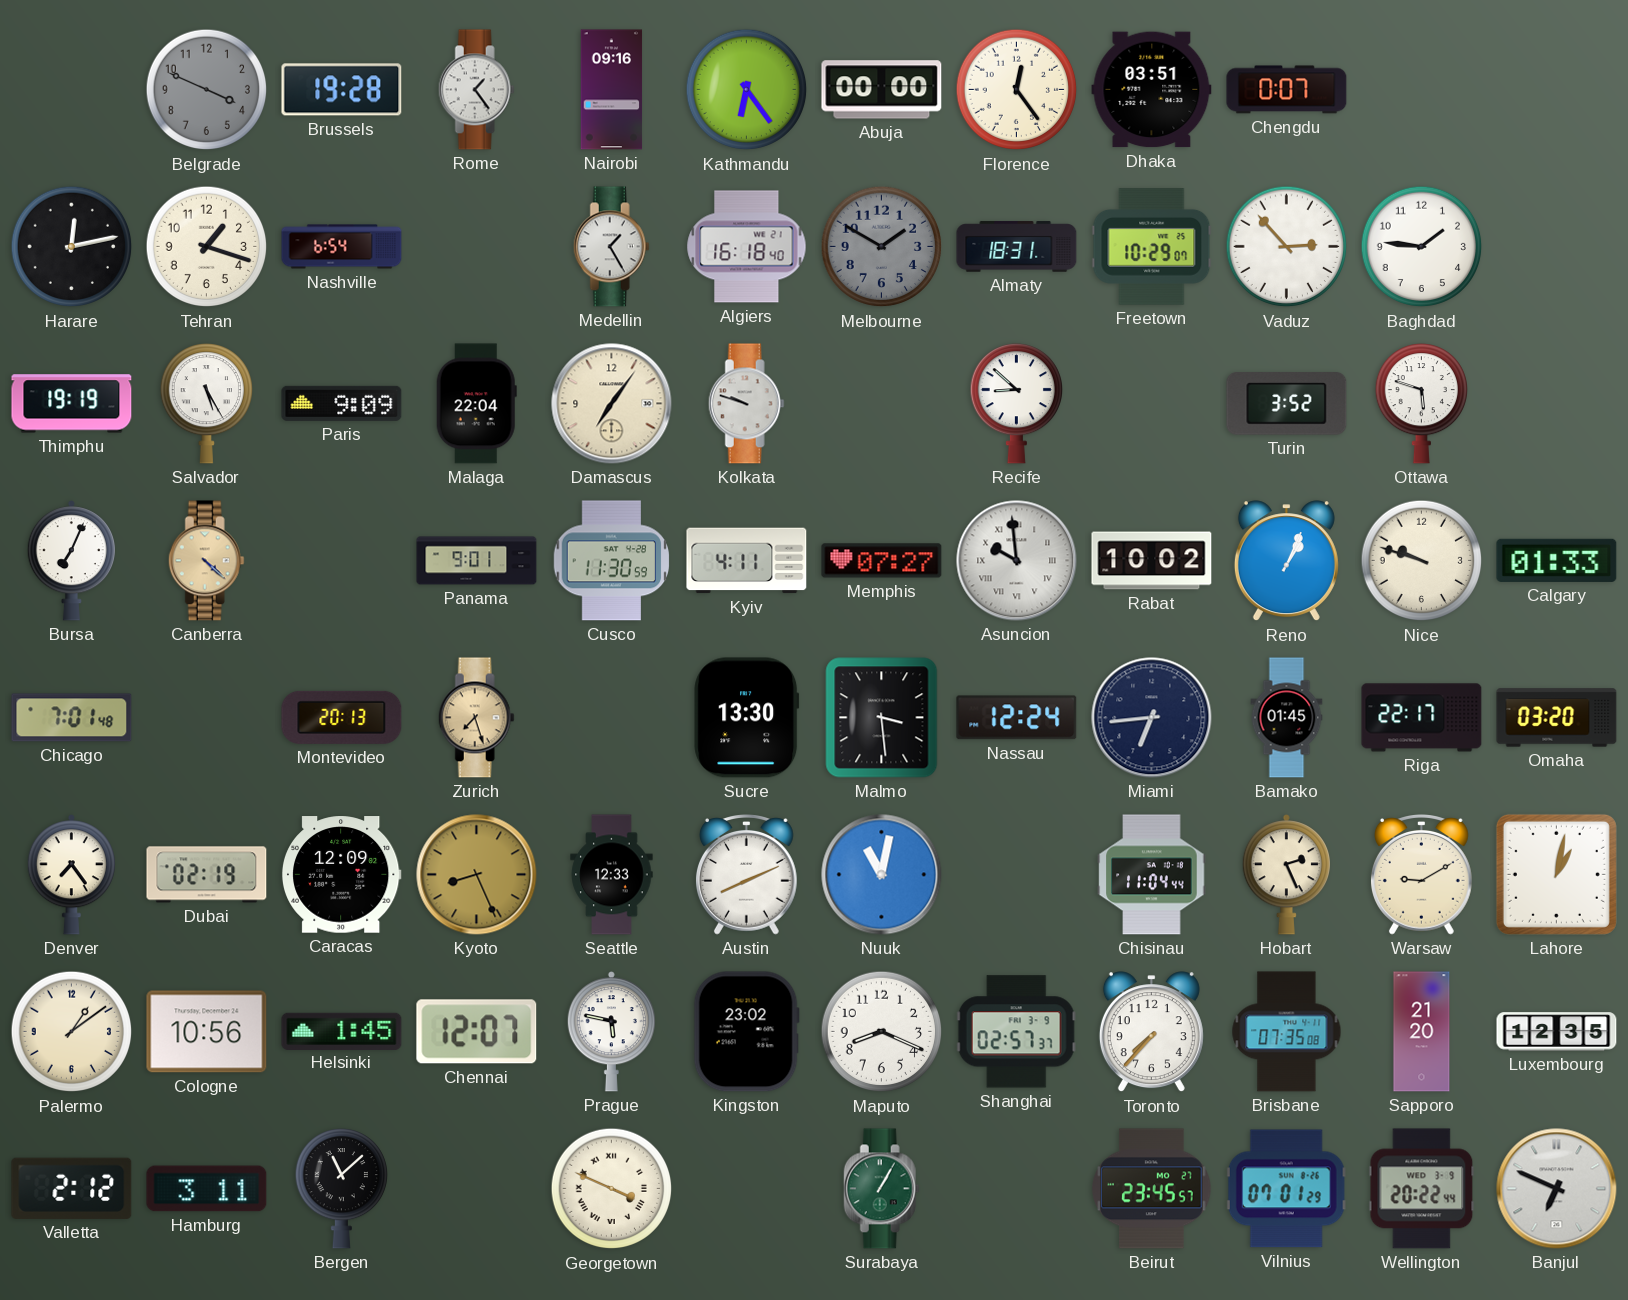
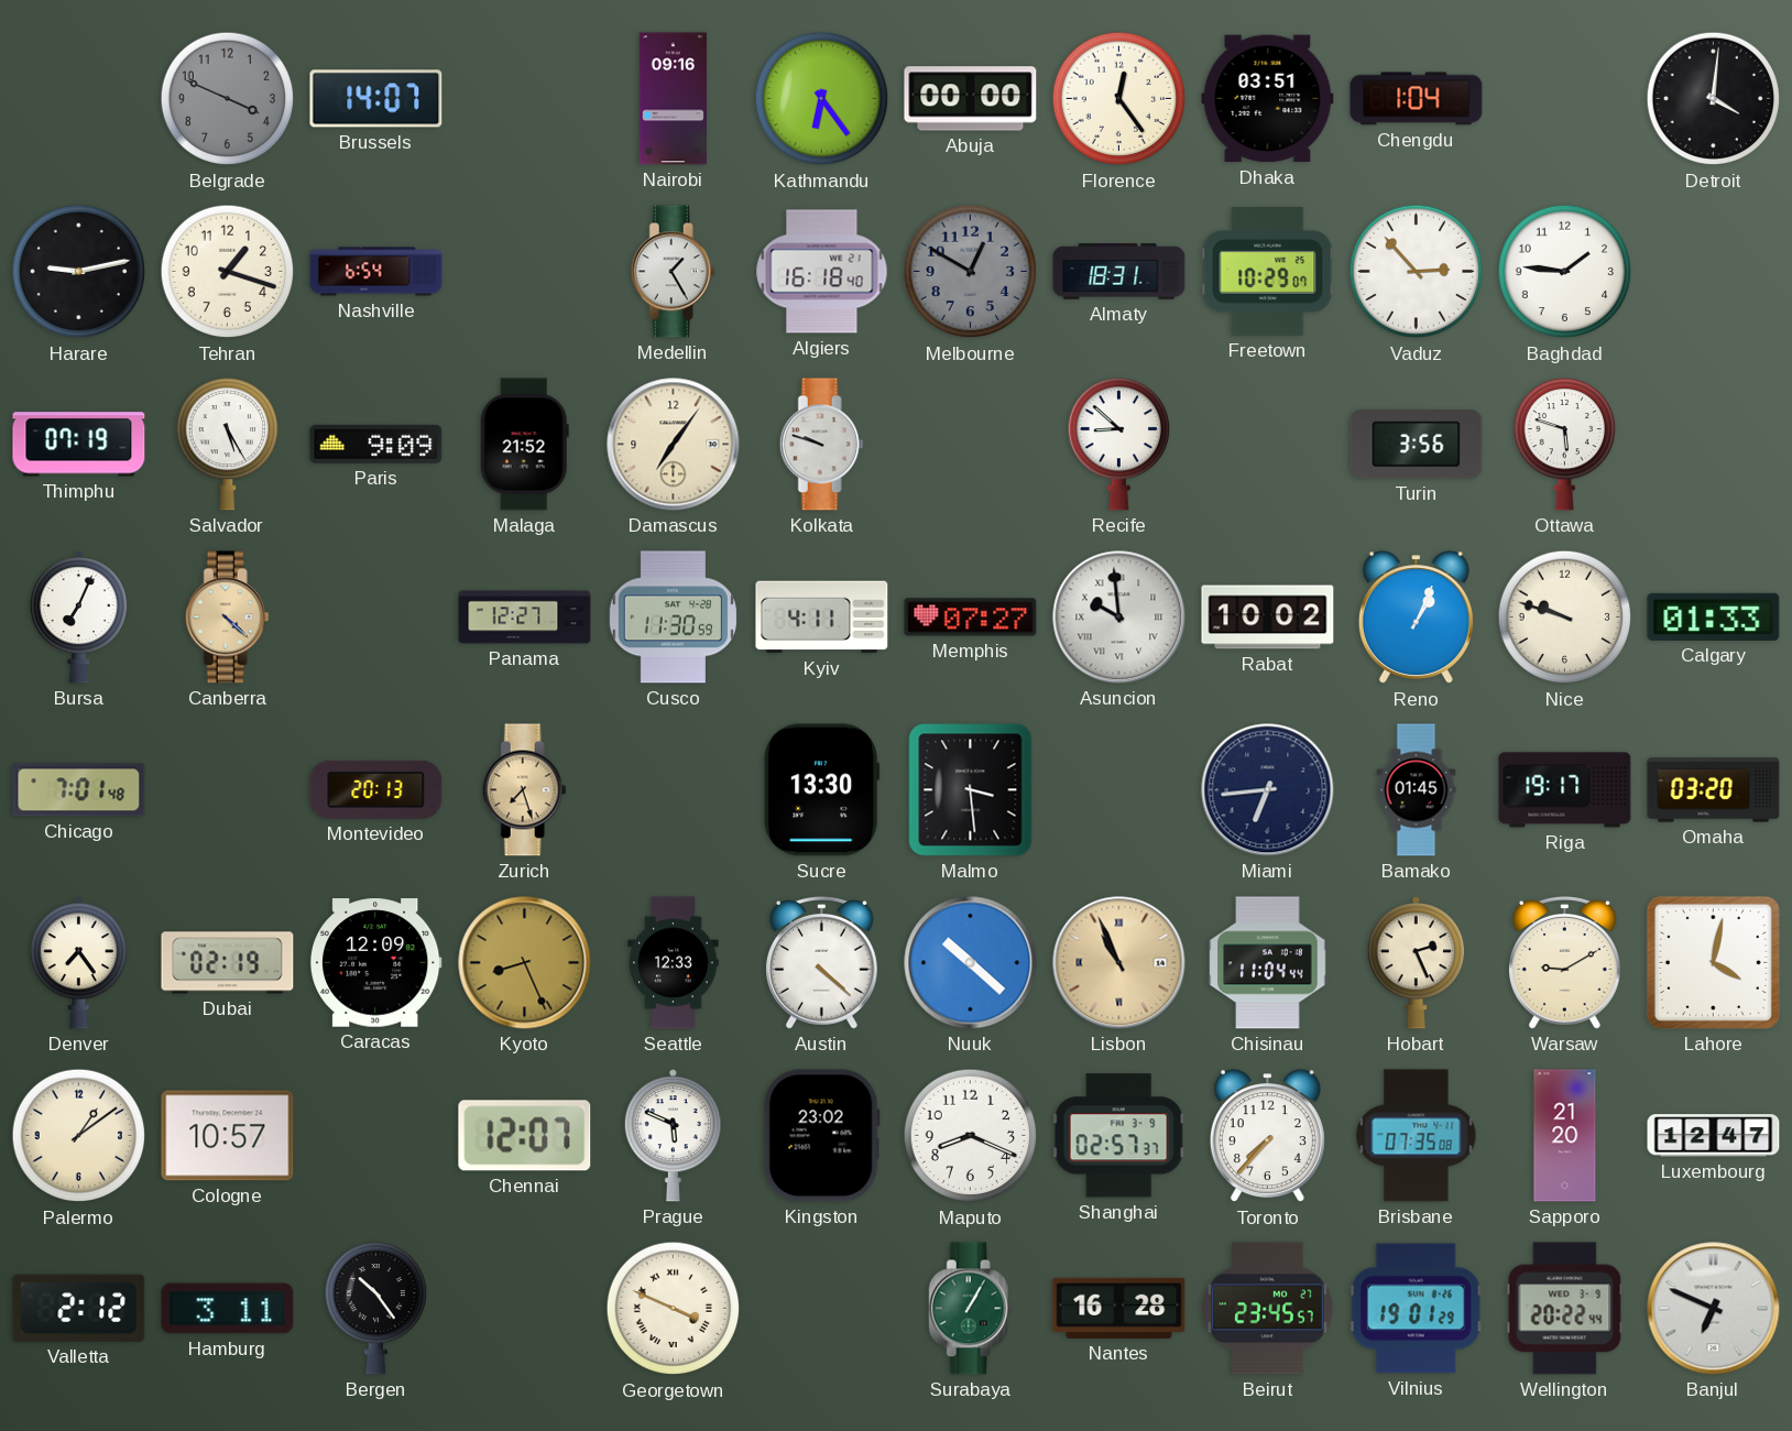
Brussels: 19:28 -> 14:07 (376, 99)
Rome: 1:24 -> none (476, 90)
Chengdu: 0:07 -> 1:04 (1417, 99)
Detroit: none -> 4:01 (1714, 99)
Harare: 12:13 -> 9:13 (79, 272)
Melbourne: 1:50 -> 12:50 (971, 272)
Thimphu: 19:19 -> 07:19 (79, 445)
Malaga: 22:04 -> 21:52 (524, 445)
Turin: 3:52 -> 3:56 (1417, 445)
Panama: 9:01 -> 12:27 (525, 618)
Nassau: 12:24 -> none (1017, 718)
Riga: 22:17 -> 19:17 (1565, 790)
Austin: 8:11 -> 4:22 (821, 963)
Nuuk: 11:02 -> 10:22 (971, 963)
Lisbon: none -> 10:56 (1119, 963)
Lahore: 1:02 -> 4:02 (1713, 962)
Cologne: 10:56 -> 10:57 (228, 1136)
Helsinki: 1:45 -> none (342, 1031)
Prague: 5:47 -> 5:49 (673, 1136)
Luxembourg: 12:35 -> 12:47 (1714, 1136)
Bergen: 11:08 -> 10:24 (375, 1309)
Nantes: none -> 16:28 (1119, 1308)
Vilnius: 07:01 -> 19:01 (1416, 1309)
